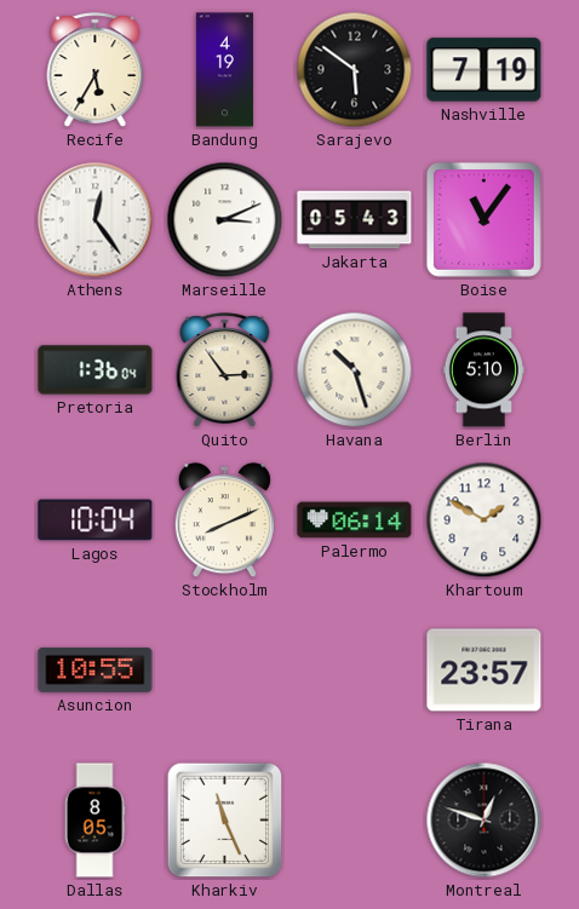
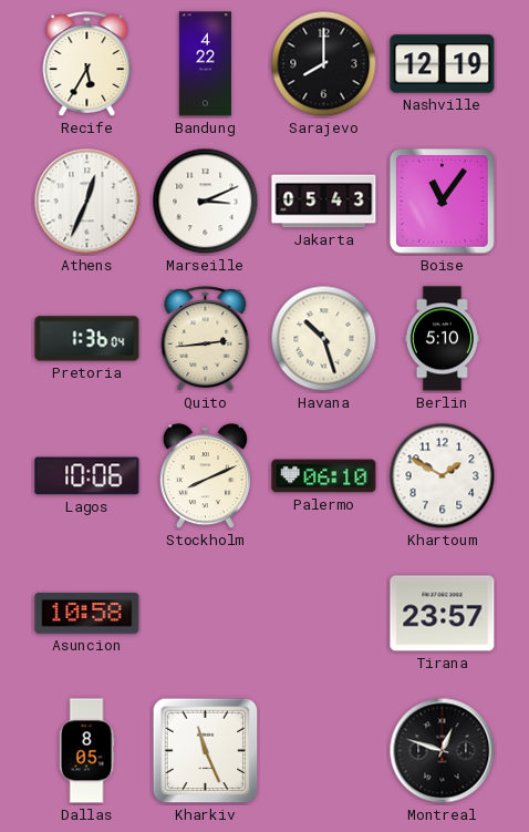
Bandung: 4:19 -> 4:22 (205, 64)
Sarajevo: 5:51 -> 8:00 (324, 64)
Nashville: 7:19 -> 12:19 (443, 64)
Athens: 12:24 -> 12:34 (87, 202)
Quito: 2:54 -> 2:44 (206, 339)
Lagos: 10:04 -> 10:06 (87, 476)
Palermo: 06:14 -> 06:10 (324, 476)
Asuncion: 10:55 -> 10:58 (87, 613)
